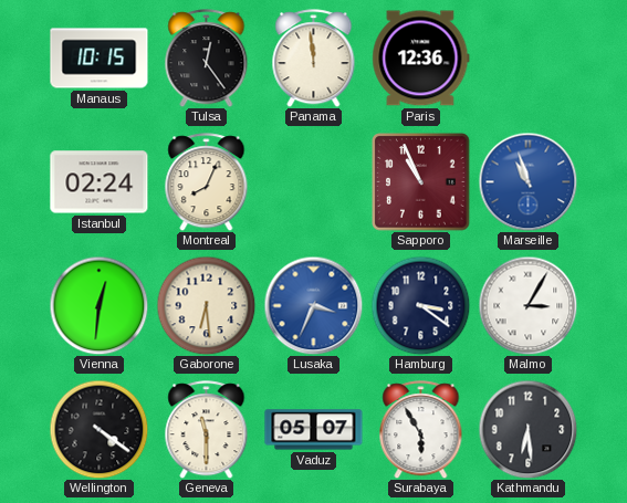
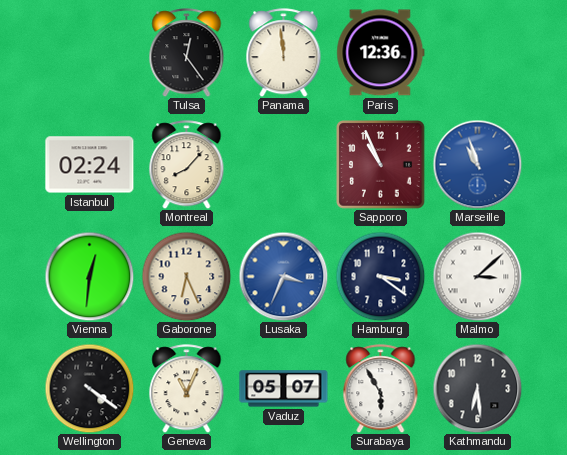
Manaus: 10:15 -> none (100, 59)
Montreal: 8:04 -> 8:07 (187, 165)
Gaborone: 6:29 -> 6:26 (186, 276)
Malmo: 3:05 -> 3:08 (477, 276)
Geneva: 11:30 -> 11:04 (187, 389)
